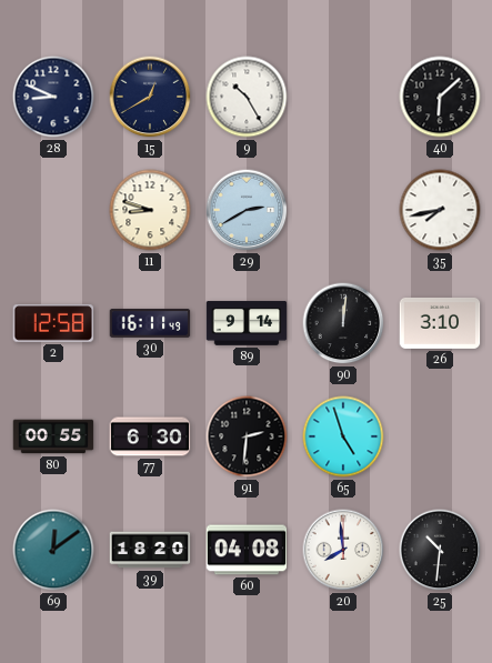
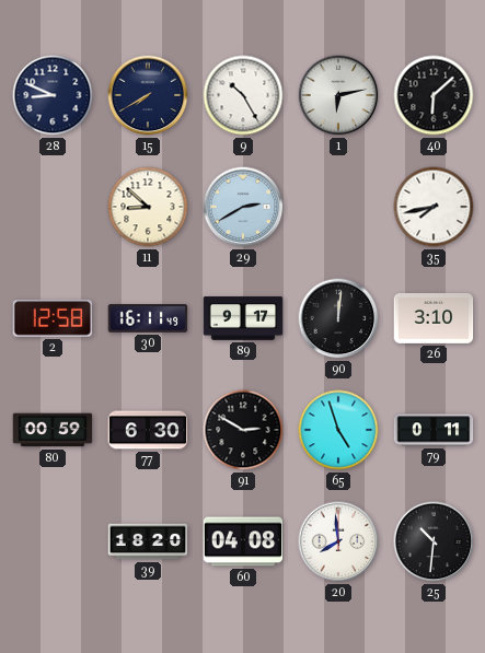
15: 12:40 -> 7:40 (148, 95)
1: none -> 6:13 (338, 95)
11: 8:48 -> 8:52 (148, 207)
89: 9:14 -> 9:17 (243, 318)
80: 00:55 -> 00:59 (53, 430)
91: 2:31 -> 2:50 (243, 430)
79: none -> 0:11 (434, 430)
69: 12:09 -> none (53, 550)
